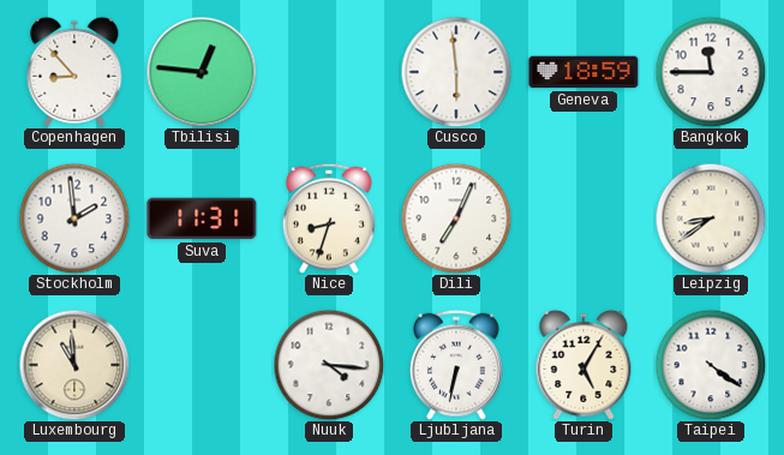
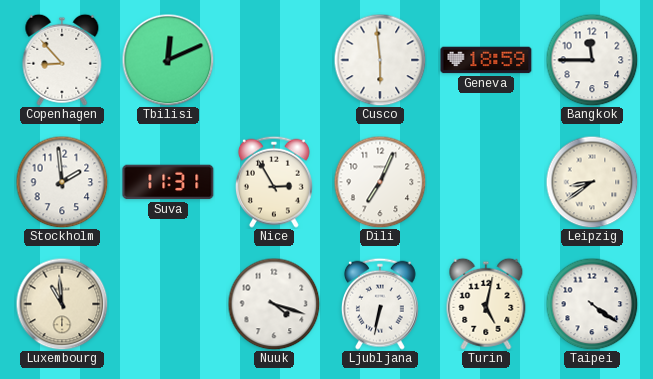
Tbilisi: 12:46 -> 12:11 (168, 60)
Nice: 8:33 -> 2:55 (274, 182)
Nuuk: 4:16 -> 4:18 (274, 304)
Turin: 5:05 -> 5:02 (486, 304)
